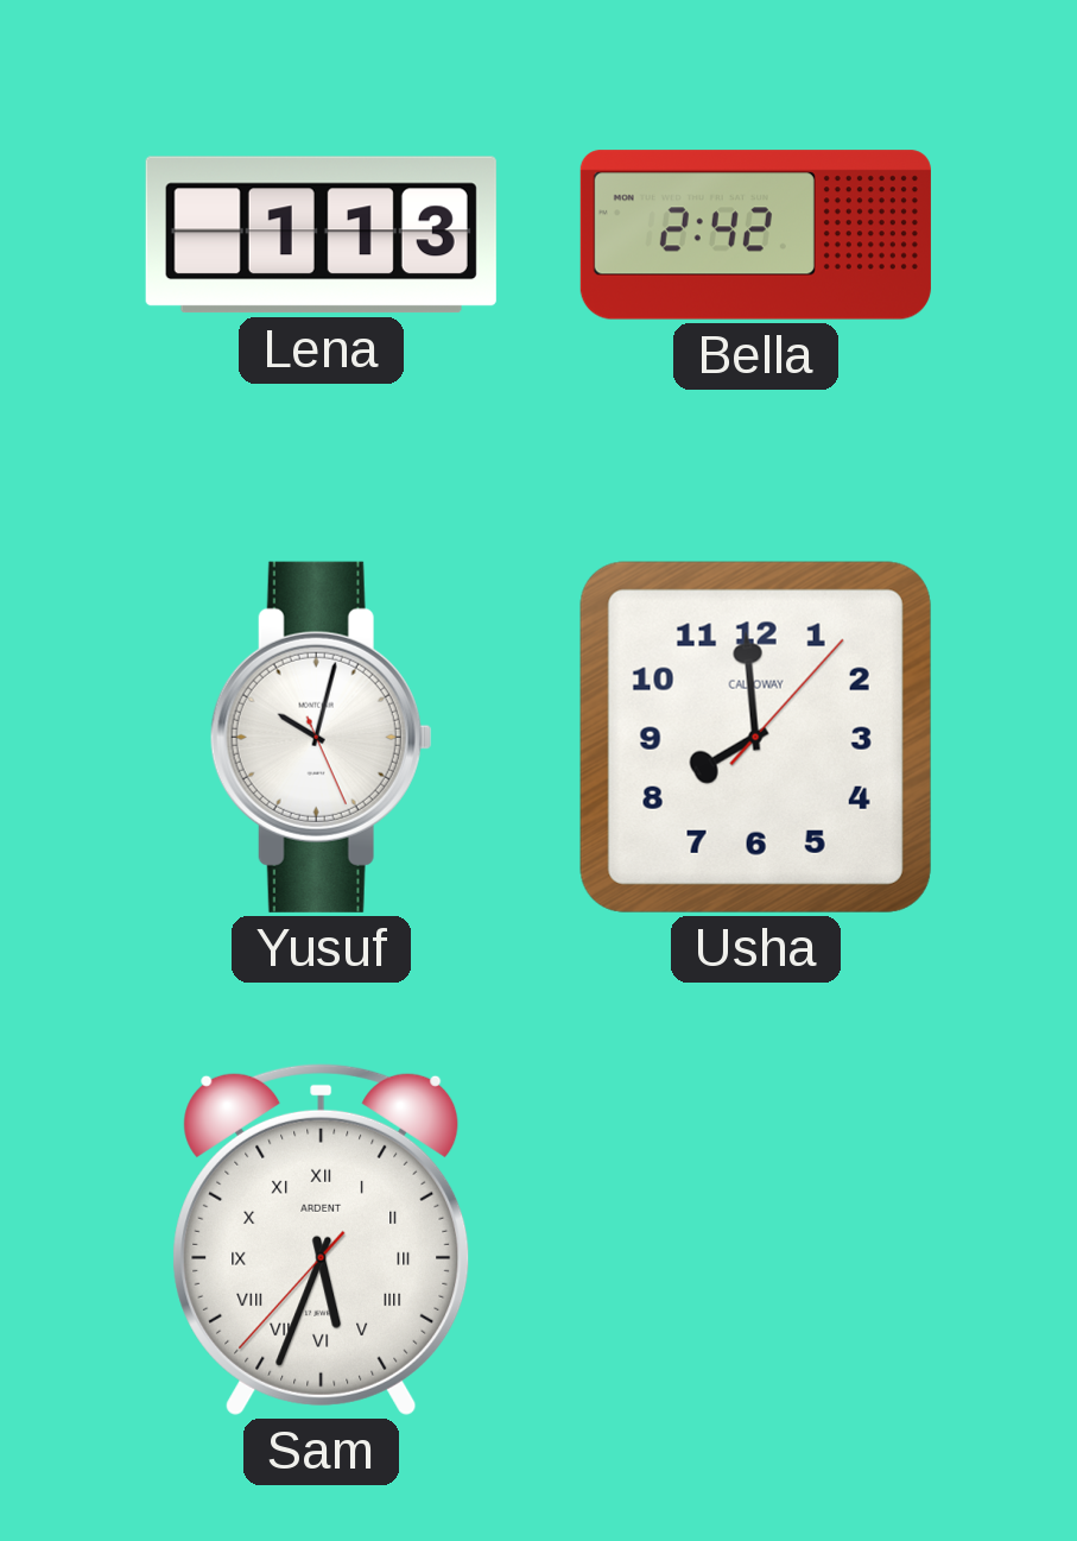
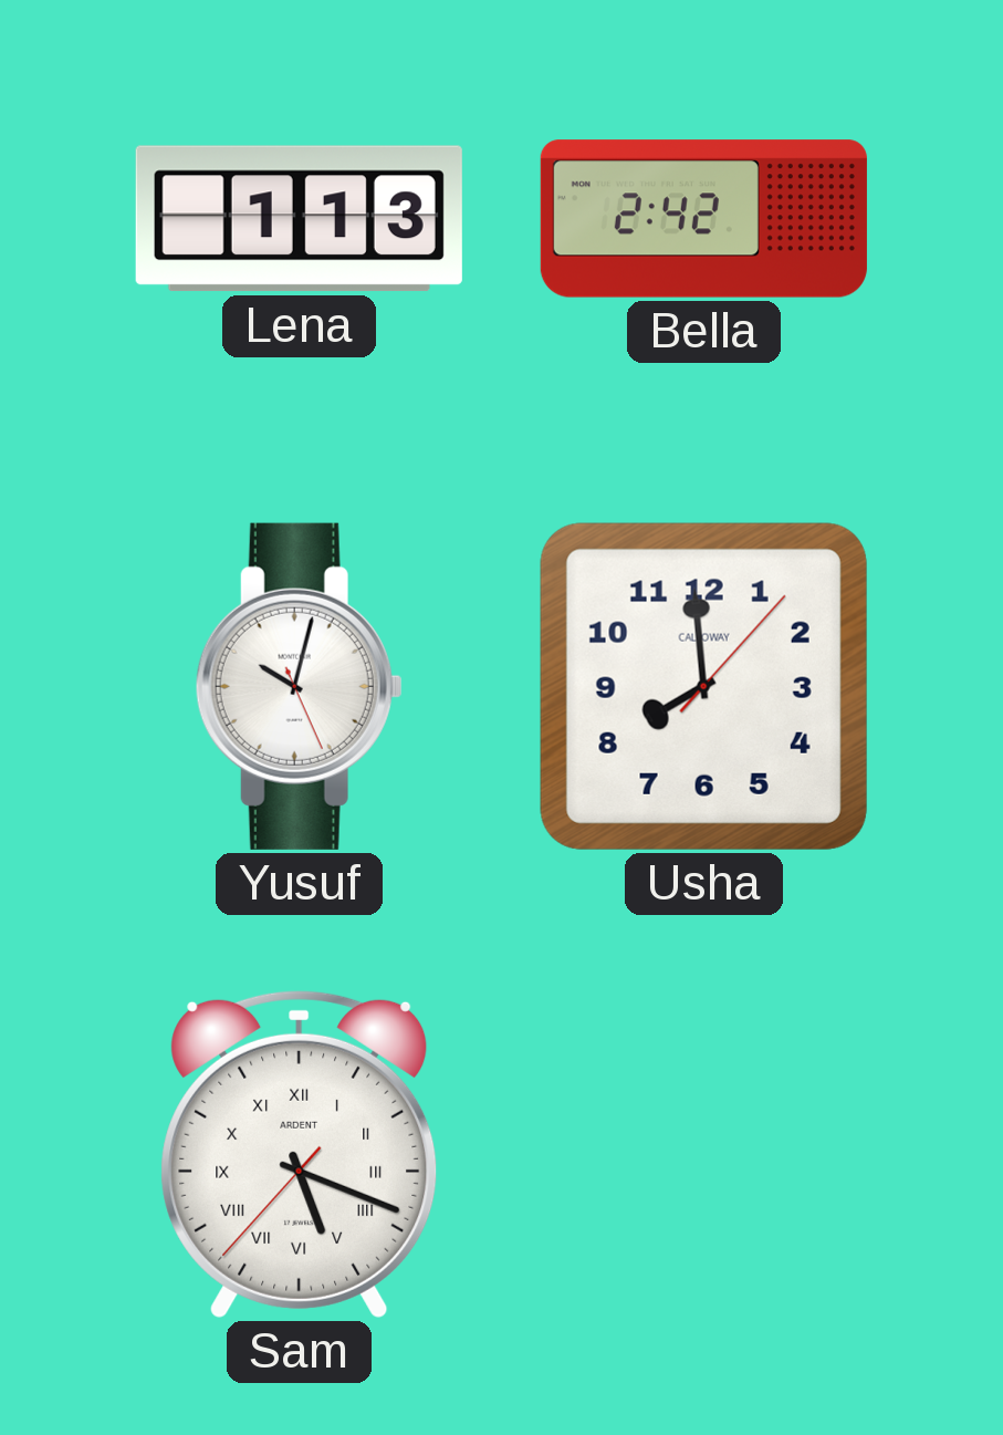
Sam: 5:33 -> 5:18 (300, 1154)
